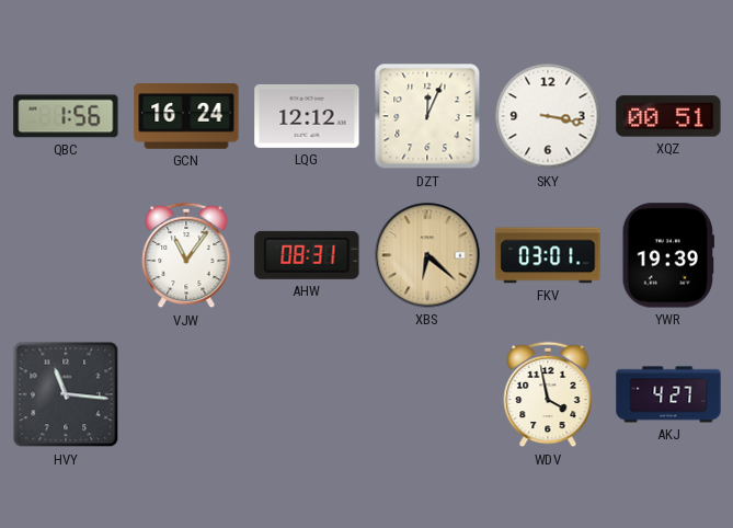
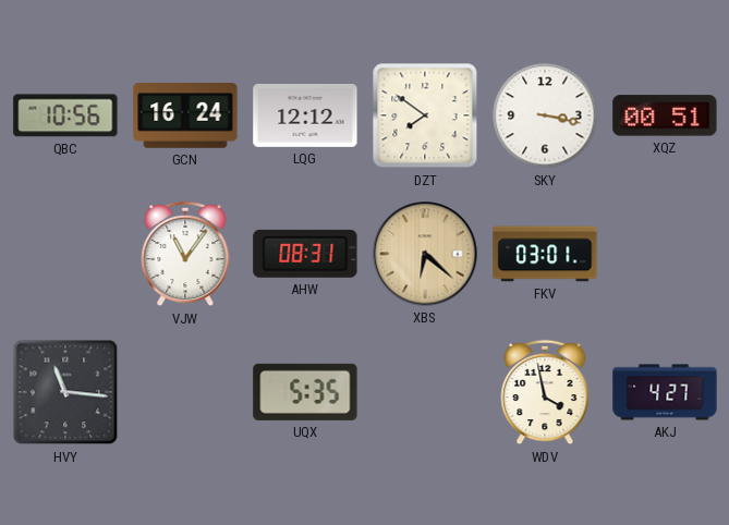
QBC: 1:56 -> 10:56 (65, 115)
DZT: 12:04 -> 7:51 (425, 115)
YWR: 19:39 -> none (667, 255)
UQX: none -> 5:35 (305, 392)
